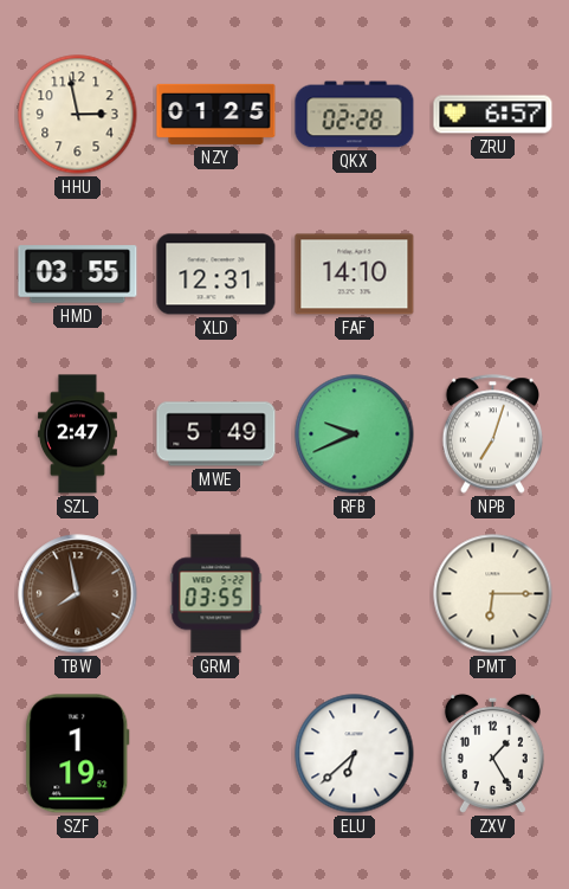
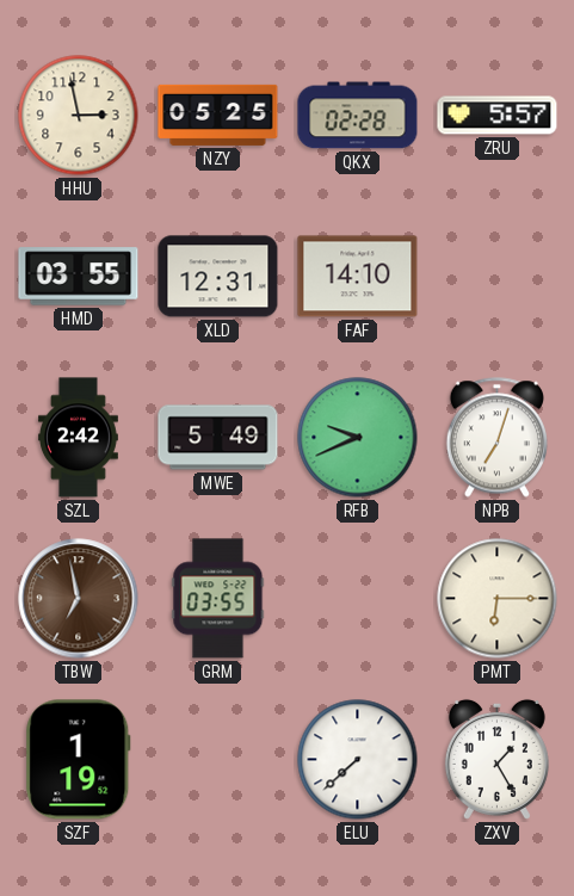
NZY: 01:25 -> 05:25 (218, 115)
ZRU: 6:57 -> 5:57 (498, 116)
SZL: 2:47 -> 2:42 (78, 438)
TBW: 7:58 -> 6:58 (79, 599)
ELU: 6:38 -> 7:38 (358, 760)
